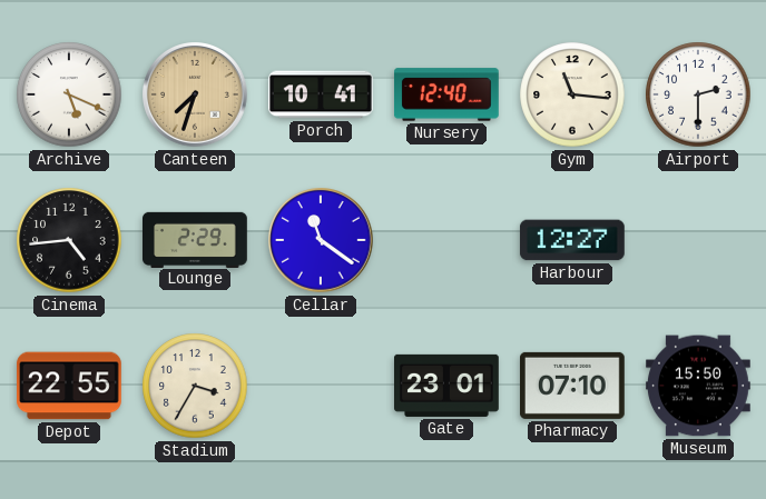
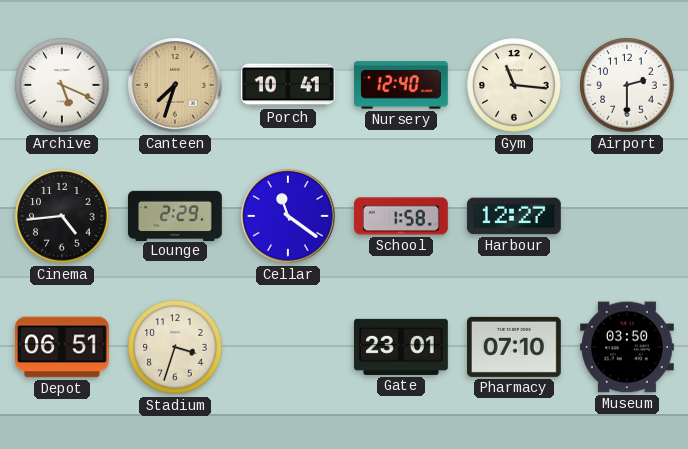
School: none -> 1:58 (402, 216)
Depot: 22:55 -> 06:51 (63, 347)
Stadium: 3:35 -> 3:33 (175, 347)
Museum: 15:50 -> 03:50 (628, 347)
